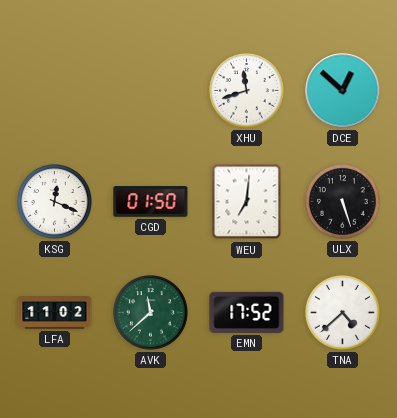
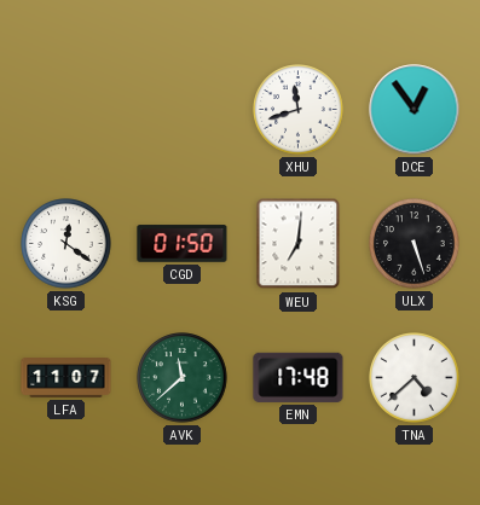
DCE: 12:52 -> 12:54 (415, 110)
KSG: 12:19 -> 12:21 (66, 244)
LFA: 11:02 -> 11:07 (66, 378)
EMN: 17:52 -> 17:48 (299, 377)
